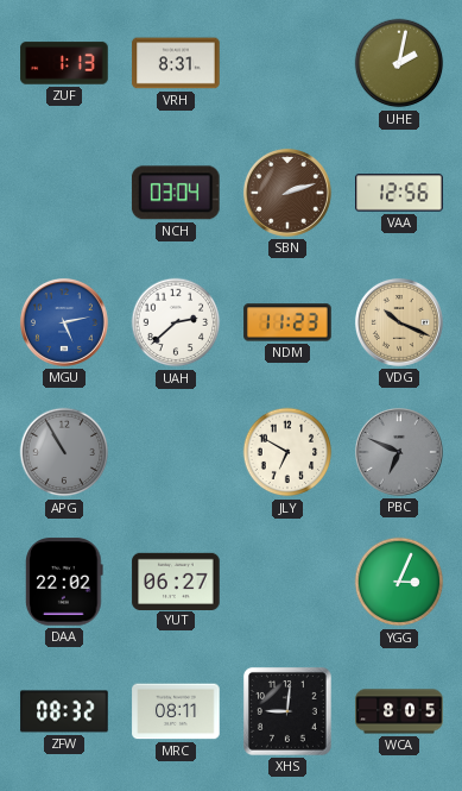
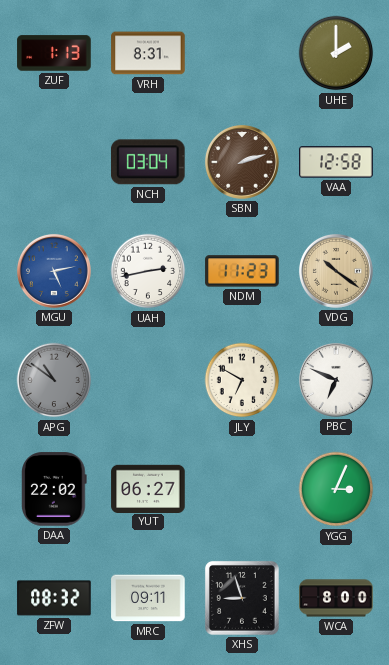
UHE: 2:02 -> 2:00 (336, 53)
VAA: 12:56 -> 12:58 (336, 162)
UAH: 2:38 -> 2:43 (148, 271)
VDG: 10:19 -> 10:21 (336, 271)
APG: 10:55 -> 10:51 (54, 380)
PBC dial: grey -> white (336, 380)
MRC: 08:11 -> 09:11 (148, 598)
XHS: 9:01 -> 8:57 (242, 598)
WCA: 8:05 -> 8:00 (336, 598)
